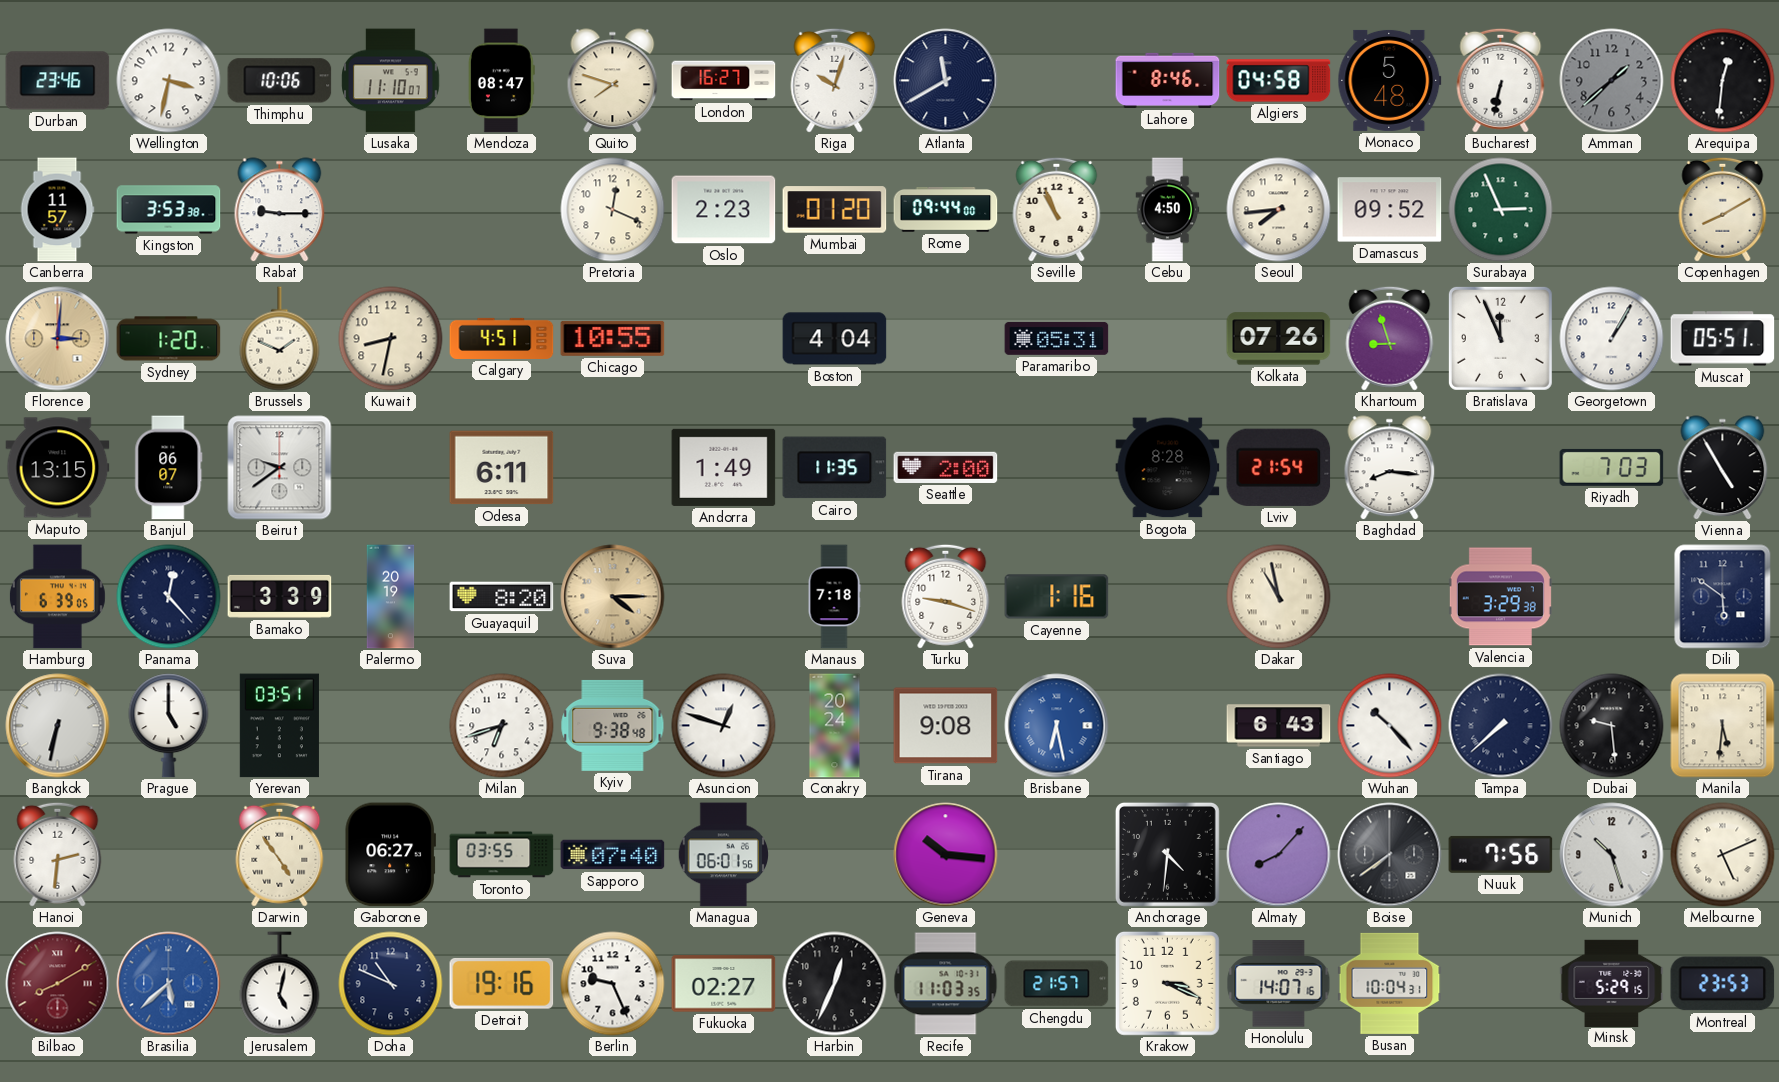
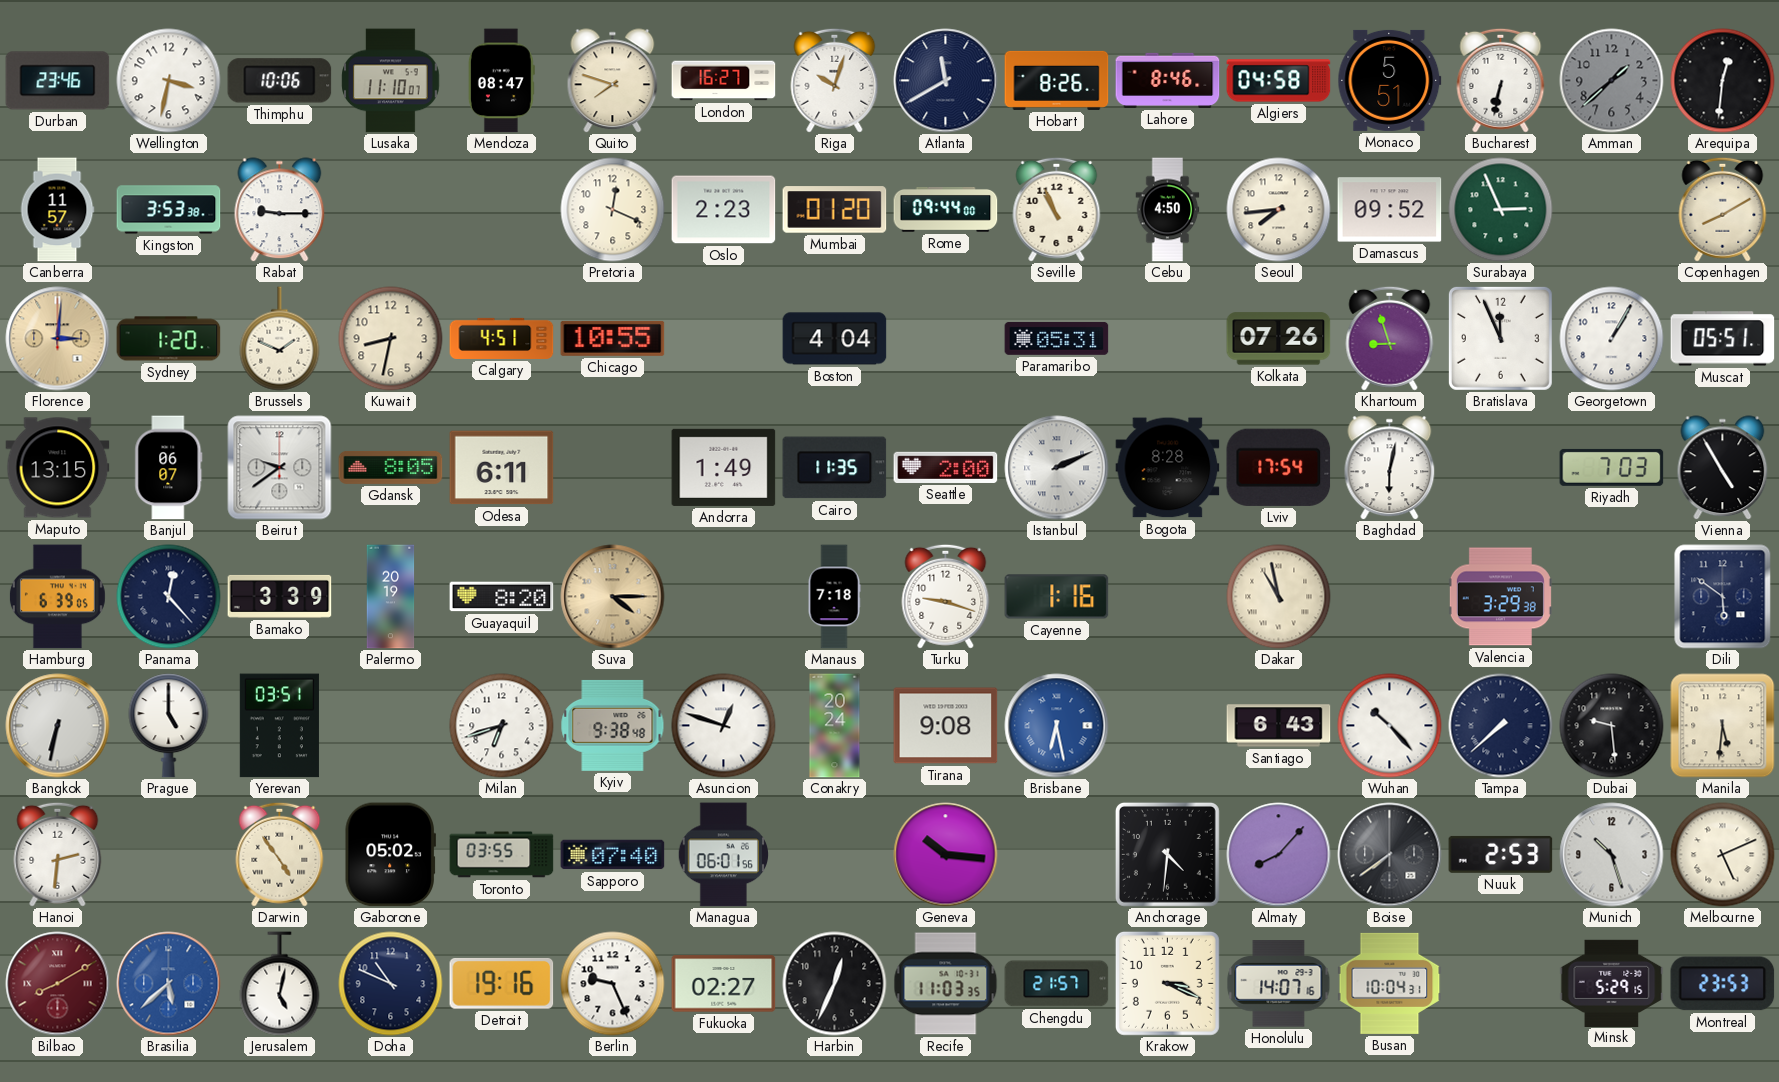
Hobart: none -> 8:26 (1057, 80)
Monaco: 5:48 -> 5:51 (1390, 80)
Gdansk: none -> 8:05 (391, 467)
Istanbul: none -> 2:11 (1057, 468)
Lviv: 21:54 -> 17:54 (1279, 467)
Baghdad: 8:16 -> 6:02 (1390, 468)
Gaborone: 06:27 -> 05:02 (390, 855)
Nuuk: 7:56 -> 2:53 (1501, 854)
